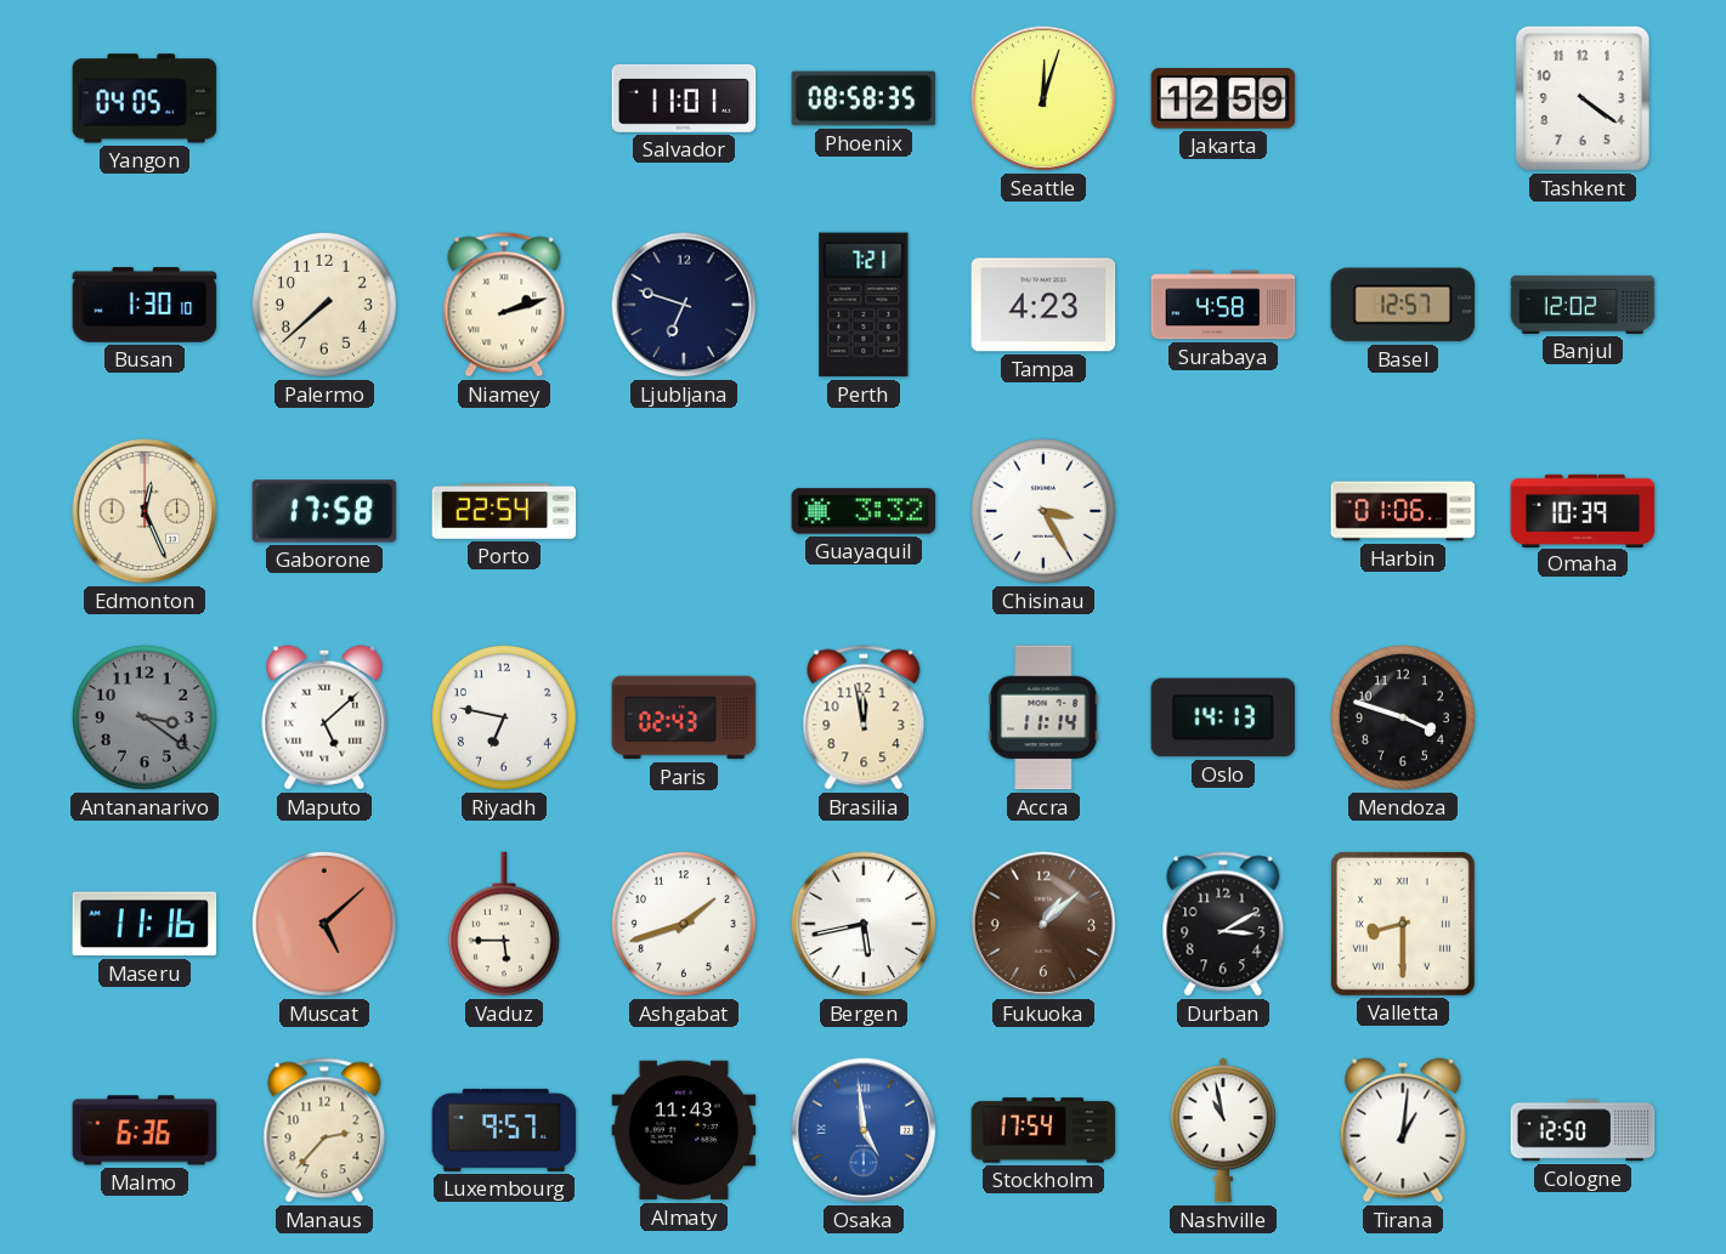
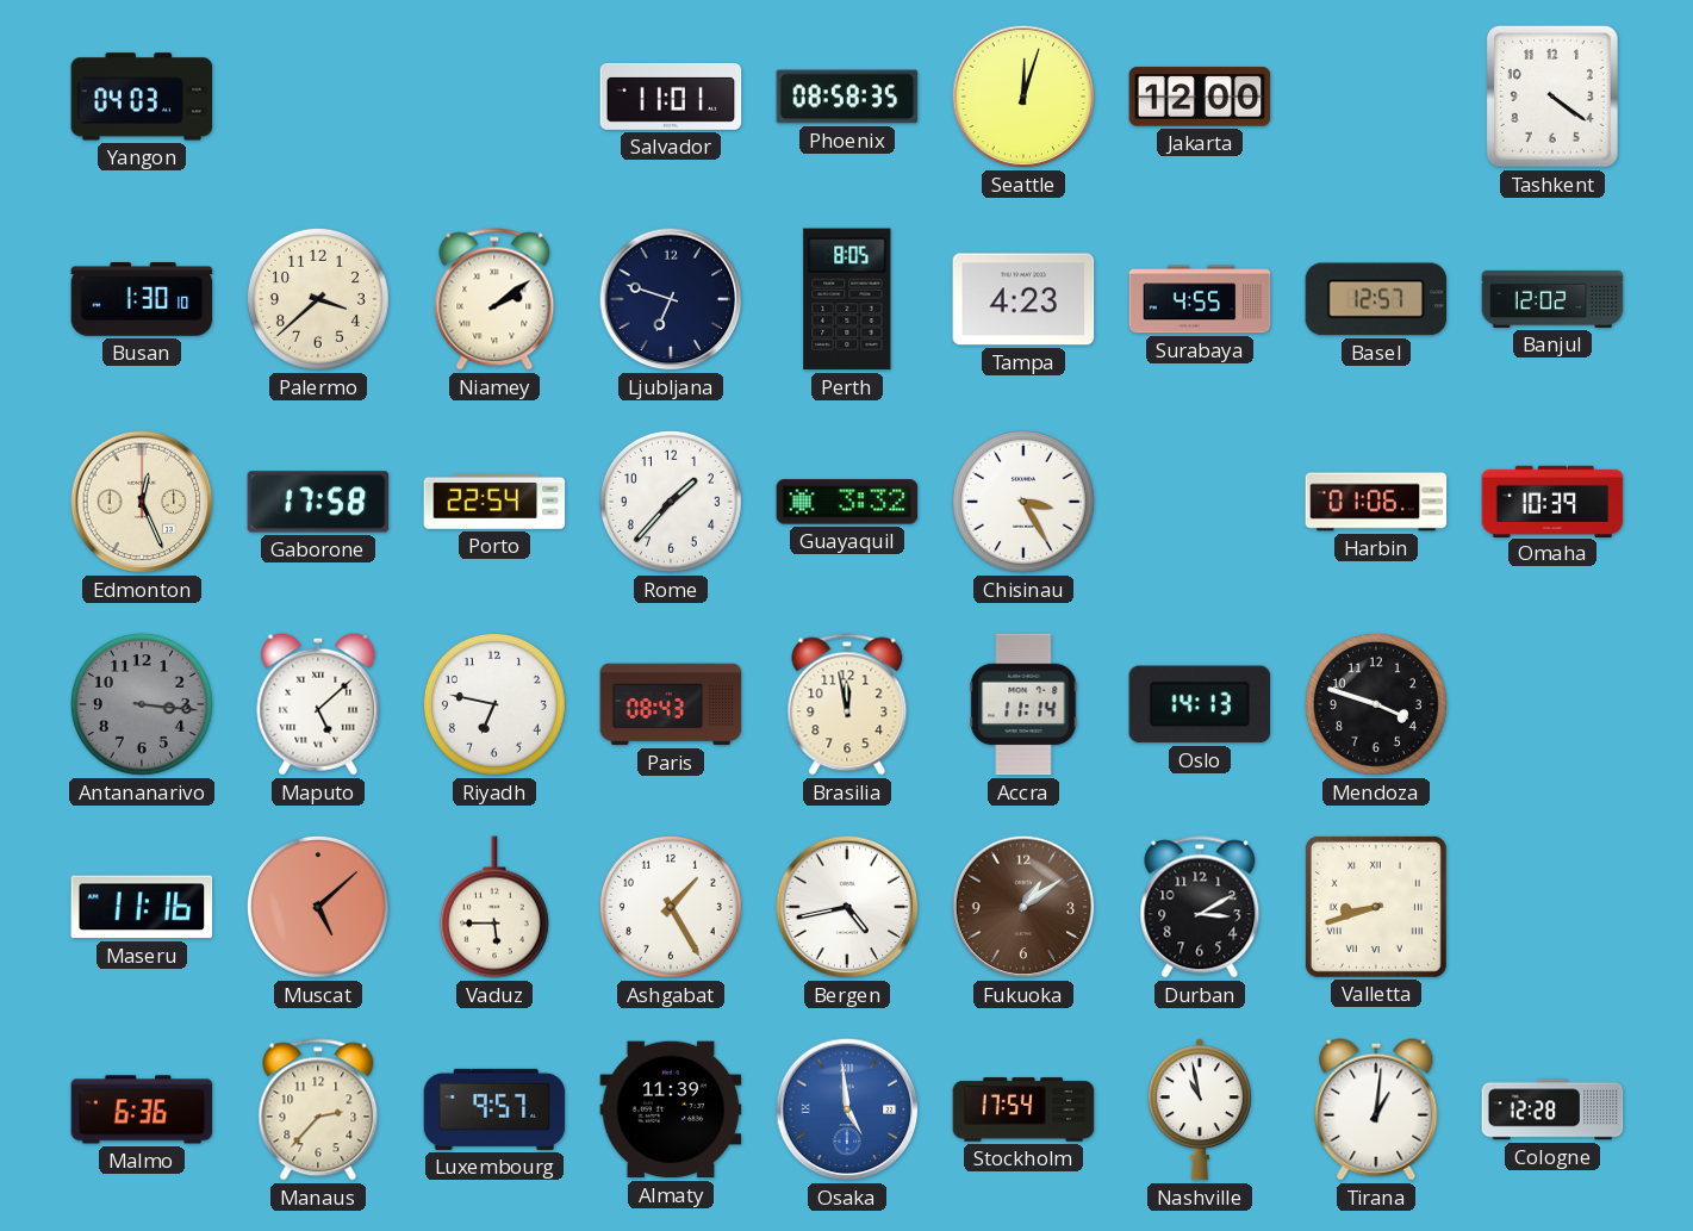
Yangon: 04:05 -> 04:03 (142, 97)
Jakarta: 12:59 -> 12:00 (1200, 97)
Palermo: 7:38 -> 3:38 (318, 299)
Niamey: 2:12 -> 2:09 (494, 299)
Perth: 7:21 -> 8:05 (847, 299)
Surabaya: 4:58 -> 4:55 (1200, 299)
Rome: none -> 1:37 (671, 502)
Antananarivo: 3:21 -> 3:16 (142, 704)
Paris: 02:43 -> 08:43 (671, 704)
Ashgabat: 1:42 -> 1:25 (671, 907)
Bergen: 5:43 -> 4:43 (847, 907)
Fukuoka: 1:08 -> 1:09 (1023, 907)
Valletta: 8:30 -> 8:42 (1376, 907)
Almaty: 11:43 -> 11:39 (671, 1109)
Cologne: 12:50 -> 12:28 (1552, 1109)
